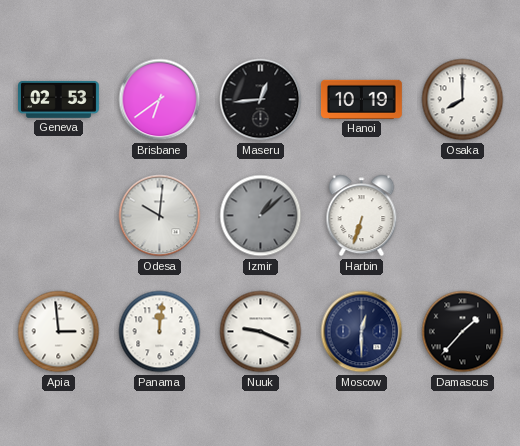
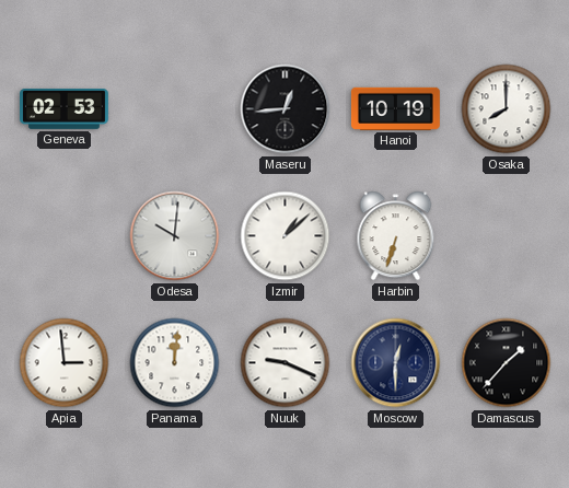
Brisbane: 6:39 -> none (160, 100)
Izmir dial: grey -> white (286, 236)
